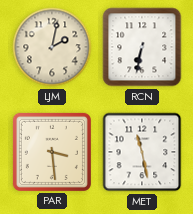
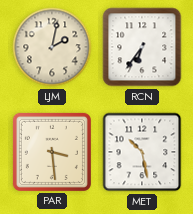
RCN: 6:32 -> 6:36 (142, 47)
MET: 11:28 -> 10:28 (142, 152)
